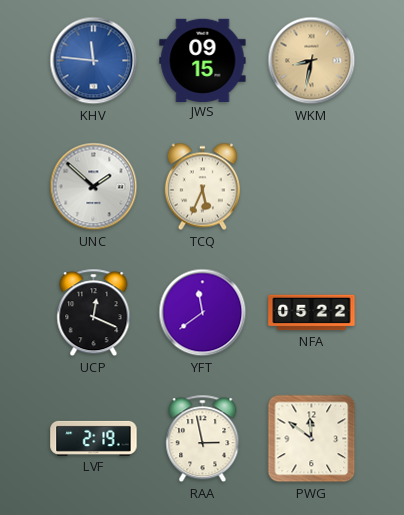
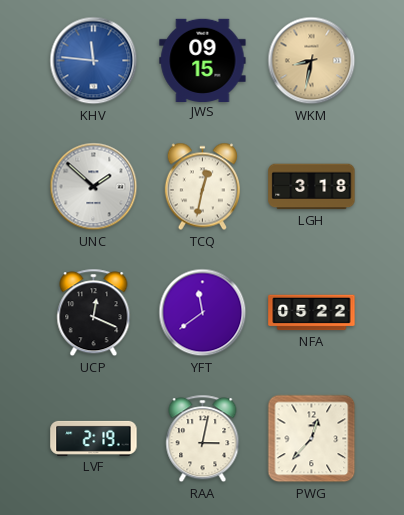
TCQ: 5:34 -> 12:32 (202, 187)
LGH: none -> 3:18 (312, 187)
RAA: 2:58 -> 3:02 (203, 439)
PWG: 11:51 -> 12:37 (312, 439)
